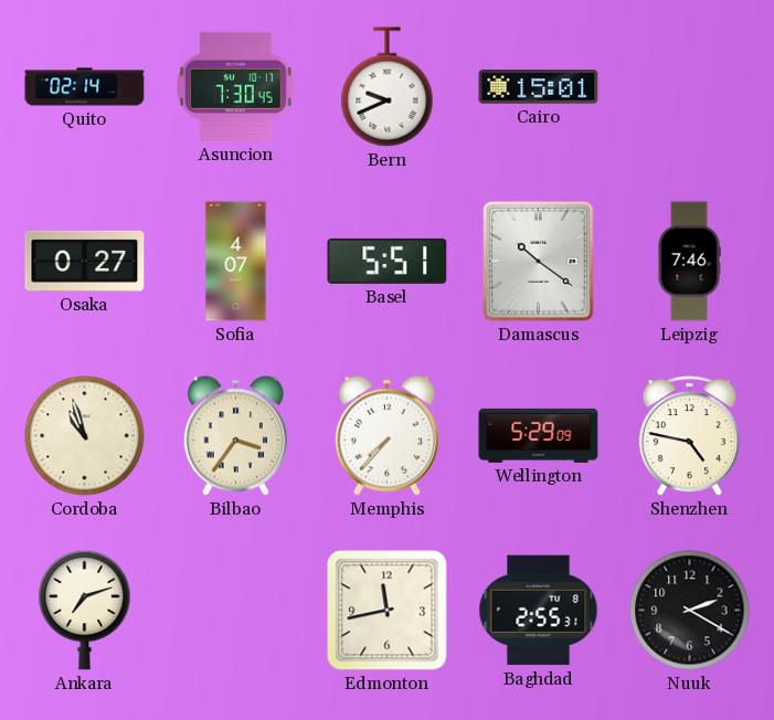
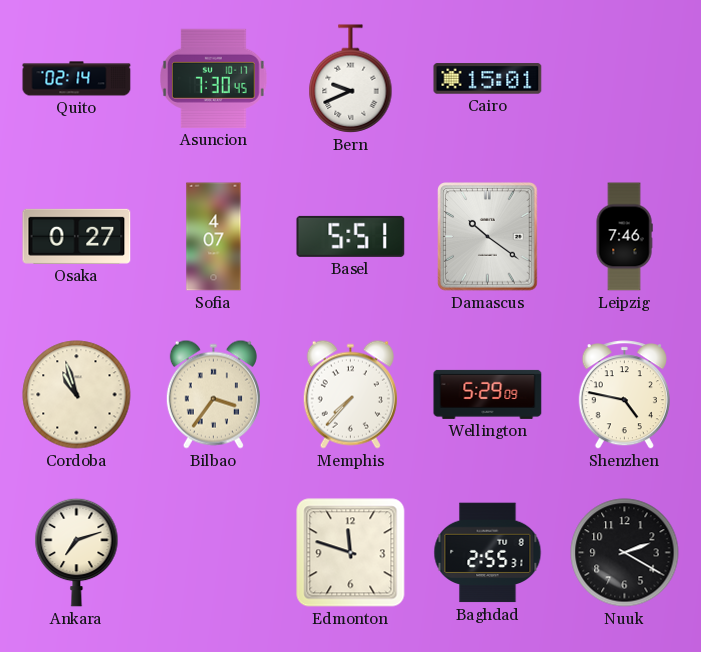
Edmonton: 11:43 -> 11:48 (351, 553)
